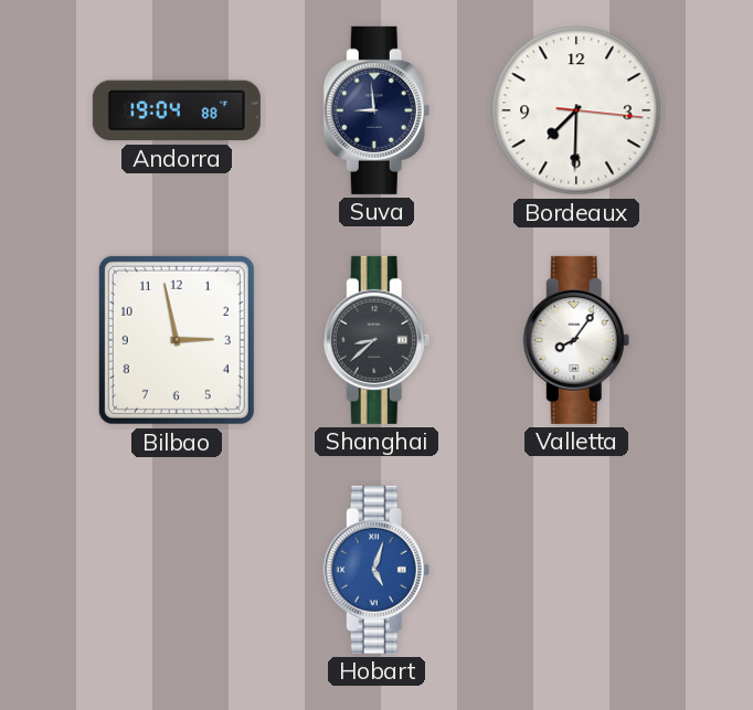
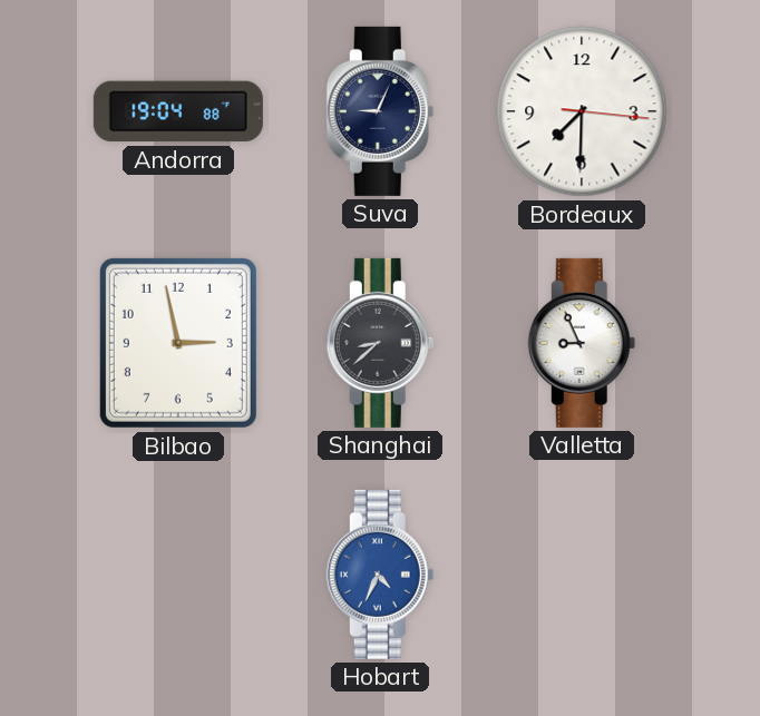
Suva: 8:59 -> 9:04 (380, 111)
Valletta: 8:06 -> 8:56 (582, 343)
Hobart: 5:03 -> 4:34 (380, 575)
